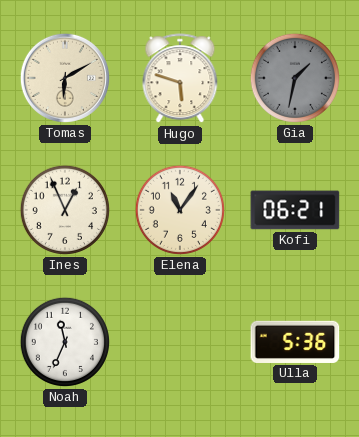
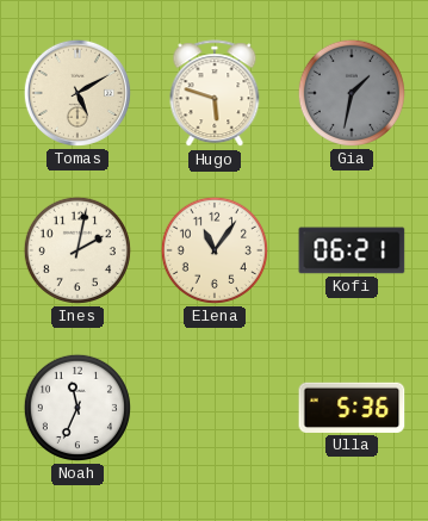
Tomas: 6:10 -> 5:10 (77, 93)
Ines: 12:56 -> 2:02 (77, 250)
